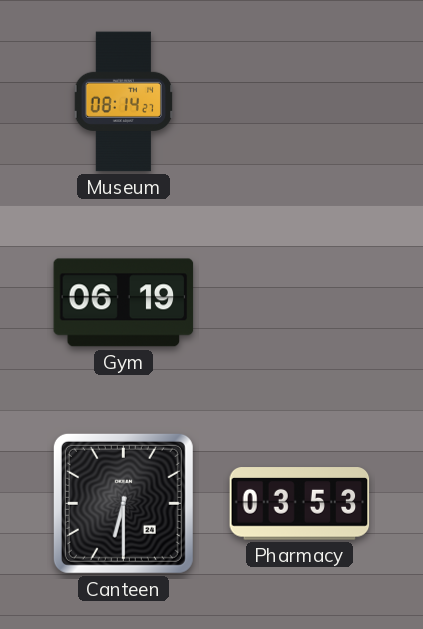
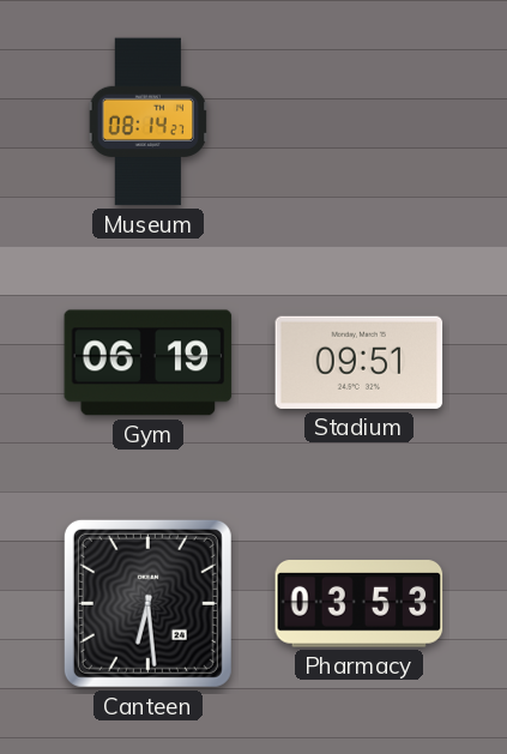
Stadium: none -> 09:51 (360, 362)
Canteen: 6:30 -> 6:29 (147, 603)
